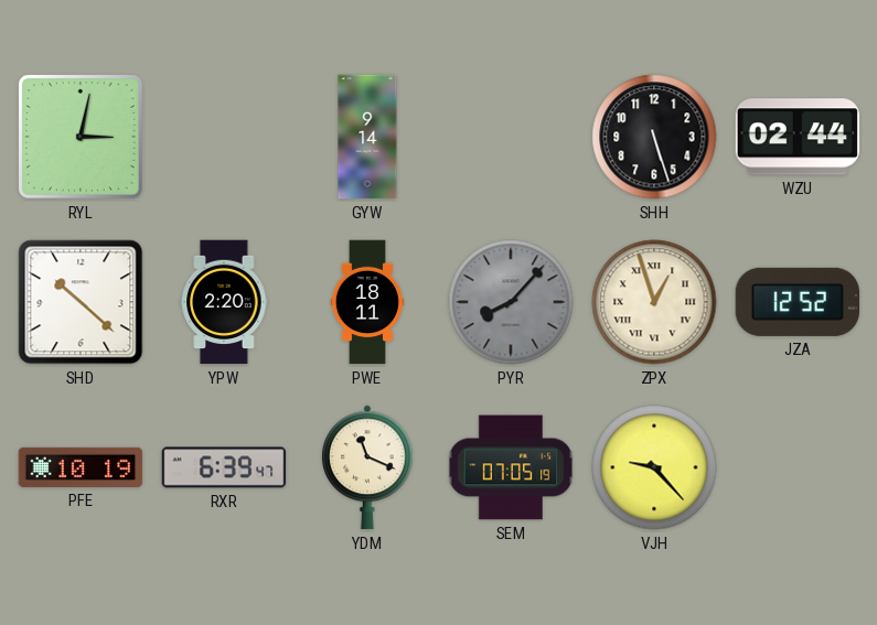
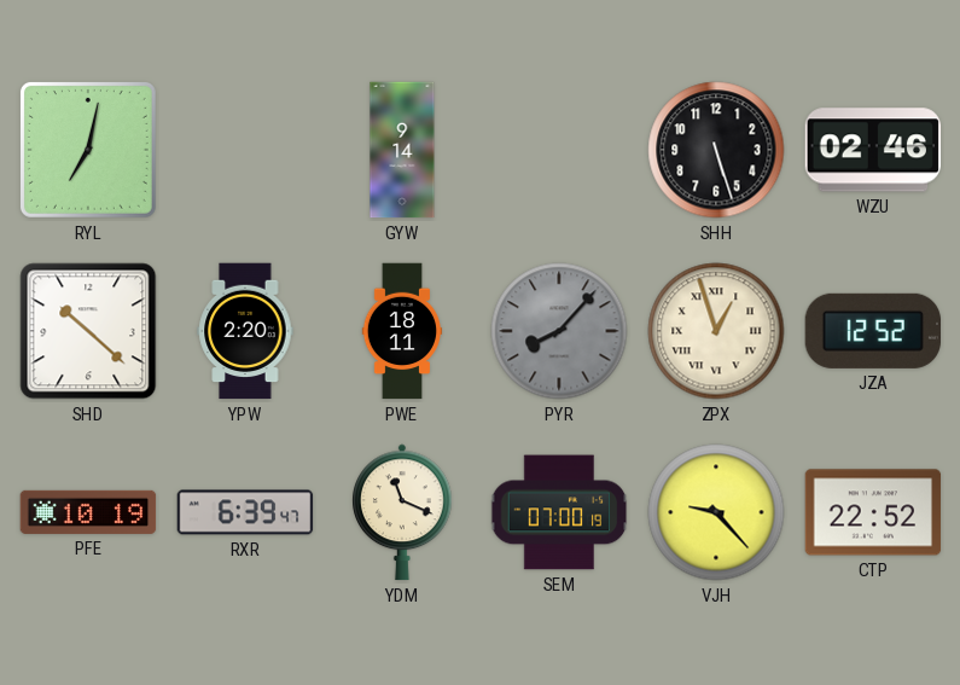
RYL: 3:02 -> 7:02 (88, 150)
WZU: 02:44 -> 02:46 (873, 150)
SEM: 07:05 -> 07:00 (559, 512)
CTP: none -> 22:52 (873, 512)
